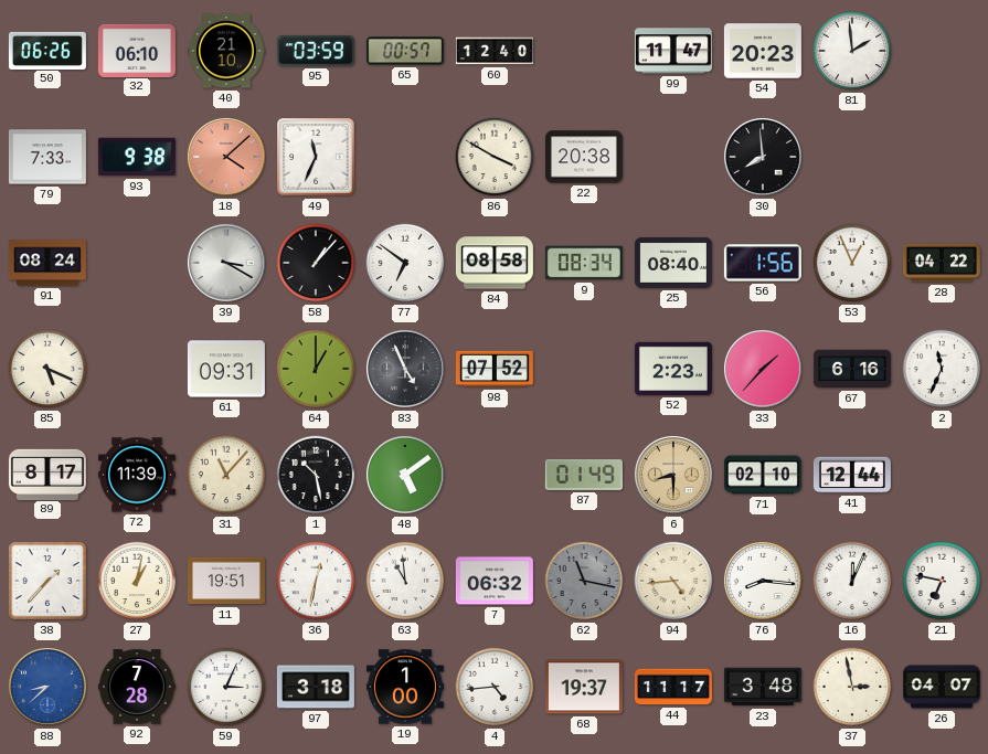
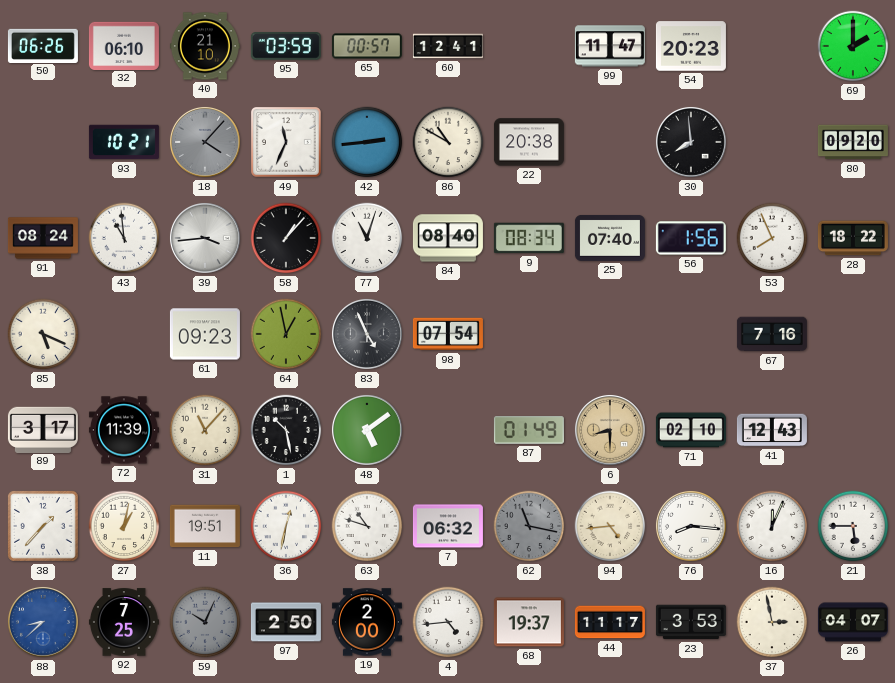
60: 12:40 -> 12:41 (448, 46)
81: 1:59 -> none (852, 51)
69: none -> 2:00 (853, 46)
79: 7:33 -> none (47, 157)
93: 9:38 -> 10:21 (124, 142)
18: 4:08 -> 4:07 (205, 142)
18 dial: salmon -> grey (205, 142)
42: none -> 2:44 (367, 142)
86: 3:50 -> 10:50 (448, 142)
80: none -> 09:20 (853, 142)
43: none -> 10:59 (124, 238)
39: 3:20 -> 3:44 (205, 238)
77: 6:51 -> 11:03 (367, 238)
84: 08:58 -> 08:40 (448, 238)
25: 08:40 -> 07:40 (610, 238)
53: 12:56 -> 7:56 (772, 238)
28: 04:22 -> 18:22 (853, 238)
61: 09:31 -> 09:23 (205, 334)
64: 1:00 -> 12:58 (286, 334)
98: 07:52 -> 07:54 (448, 334)
52: 2:23 -> none (673, 369)
33: 1:37 -> none (763, 369)
67: 6:16 -> 7:16 (772, 334)
2: 11:34 -> none (942, 369)
89: 8:17 -> 3:17 (43, 429)
41: 12:44 -> 12:43 (772, 430)
63: 10:59 -> 10:48 (367, 526)
21: 6:47 -> 5:45 (853, 526)
92: 7:28 -> 7:25 (124, 622)
59: 3:04 -> 10:04 (205, 622)
59 dial: white -> grey (205, 622)
97: 3:18 -> 2:50 (286, 622)
19: 1:00 -> 2:00 (367, 622)
23: 3:48 -> 3:53 (691, 622)
